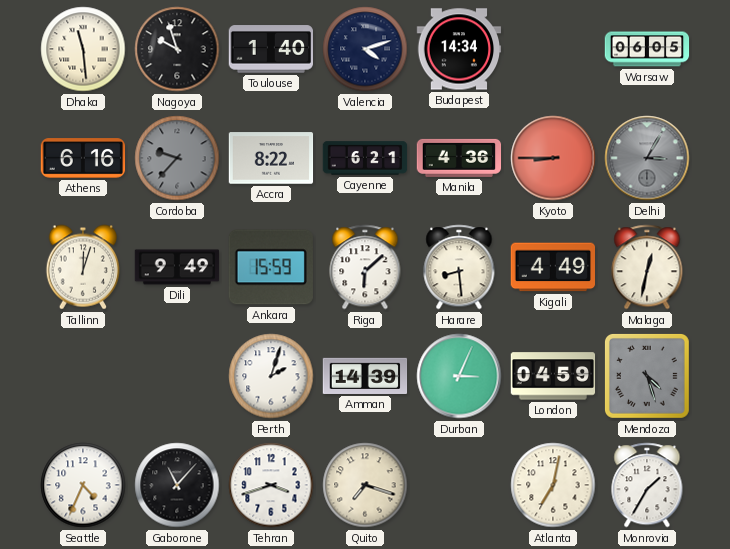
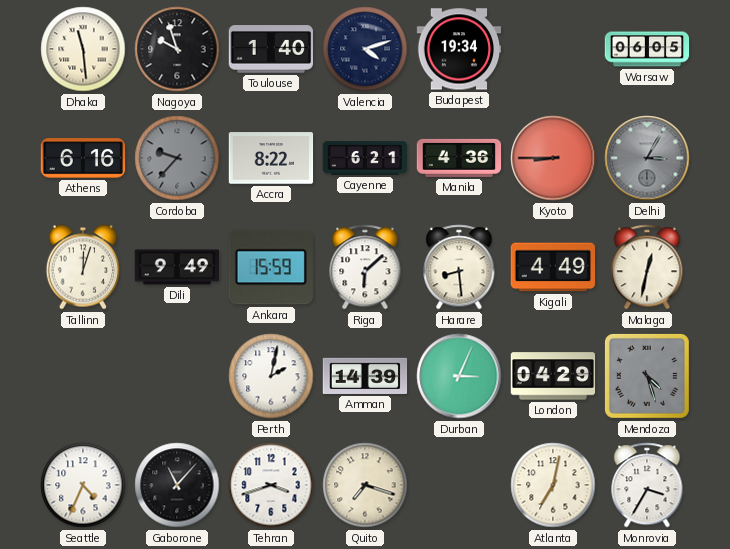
Budapest: 14:34 -> 19:34 (459, 49)
Perth: 2:03 -> 2:02 (271, 376)
London: 04:59 -> 04:29 (553, 376)
Monrovia: 1:35 -> 3:35 (647, 485)
